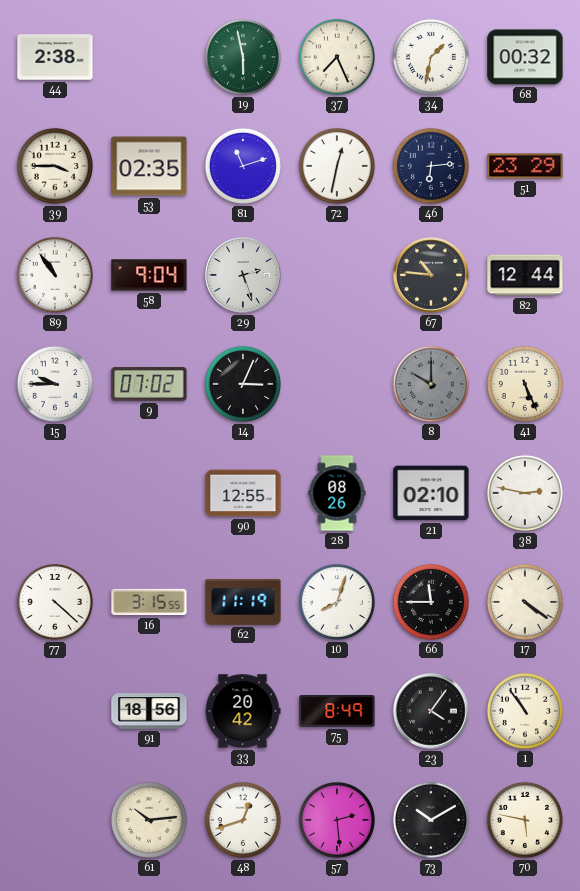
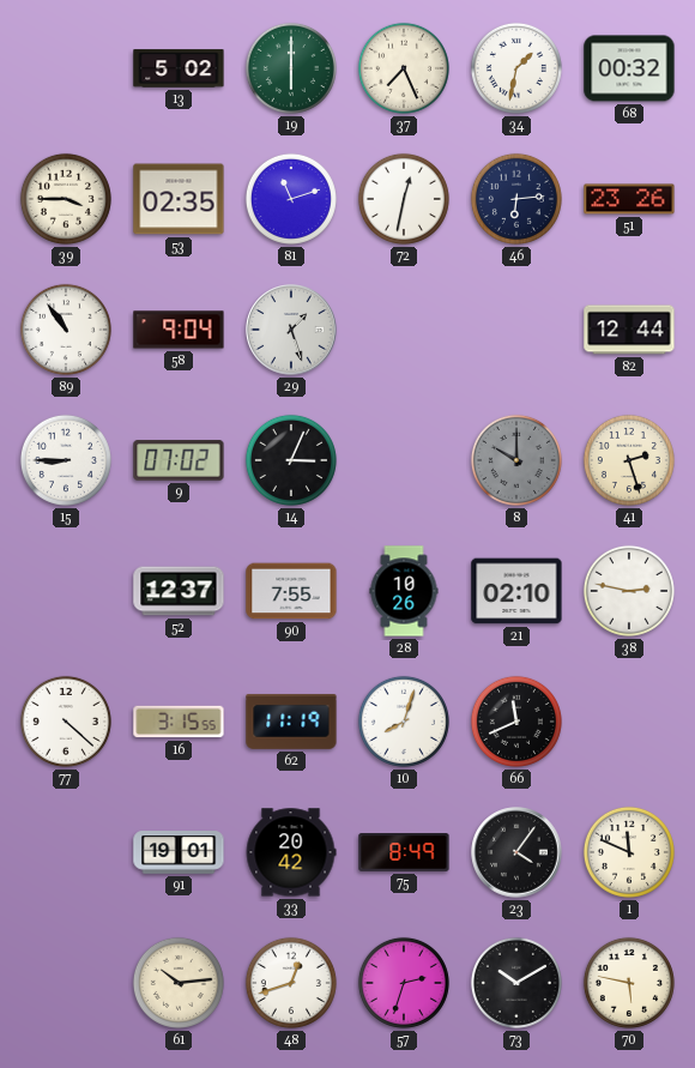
44: 2:38 -> none (55, 57)
13: none -> 5:02 (179, 68)
19: 5:58 -> 6:00 (291, 68)
51: 23:29 -> 23:26 (629, 199)
29: 2:27 -> 1:27 (291, 330)
67: 10:46 -> none (431, 275)
15: 9:45 -> 8:45 (66, 460)
41: 5:26 -> 2:27 (629, 460)
52: none -> 12:37 (179, 591)
90: 12:55 -> 7:55 (291, 591)
28: 08:26 -> 10:26 (404, 591)
66: 11:45 -> 11:41 (516, 722)
17: 4:21 -> none (525, 602)
91: 18:56 -> 19:01 (179, 852)
1: 10:54 -> 11:49 (629, 852)
57: 2:29 -> 2:33 (404, 983)
